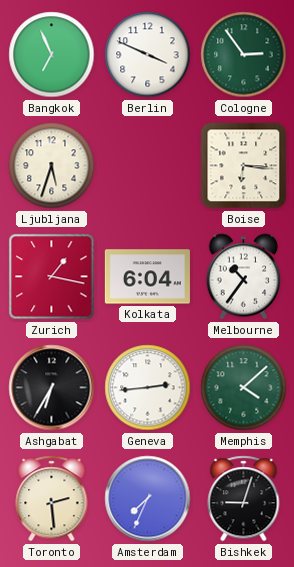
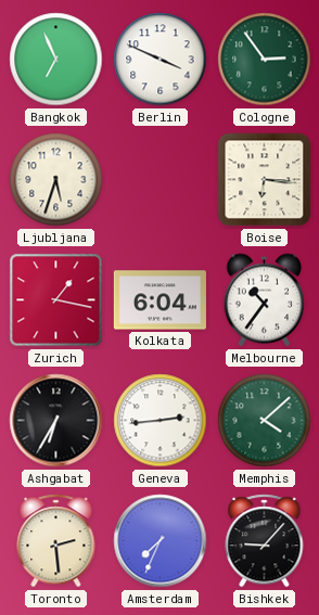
Bishkek: 9:03 -> 9:07 (265, 541)
